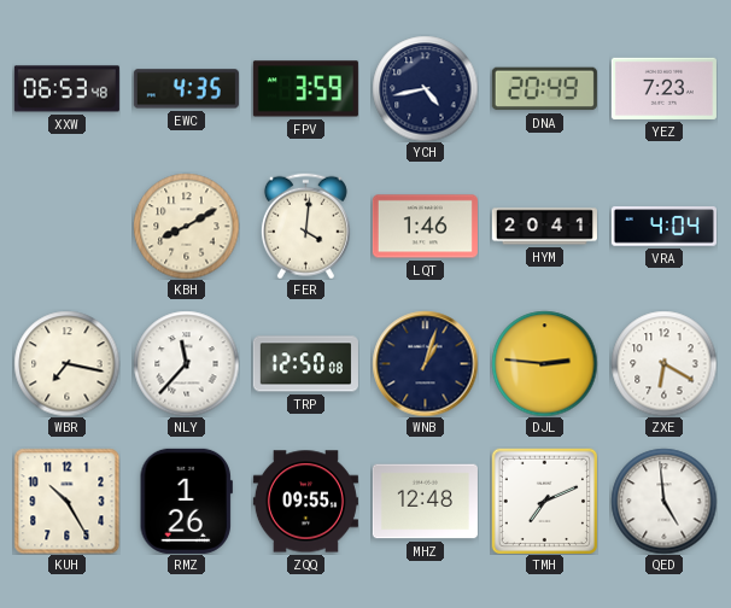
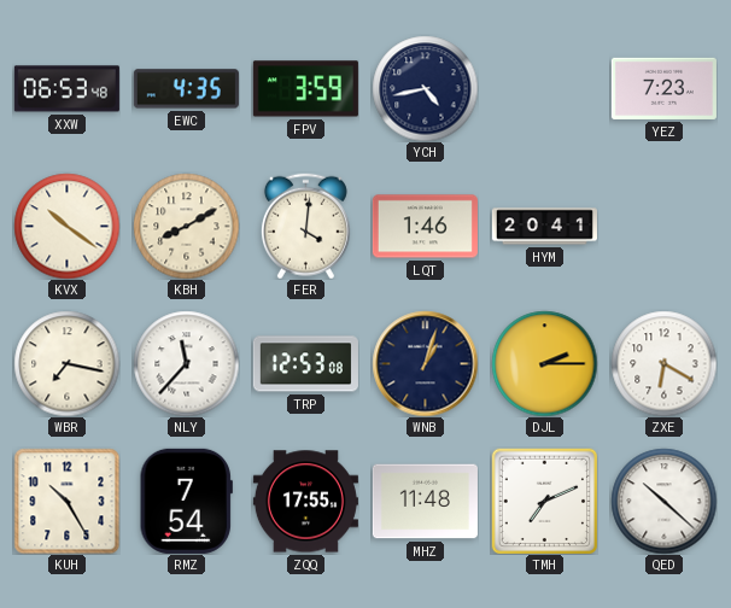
DNA: 20:49 -> none (544, 89)
KVX: none -> 10:21 (66, 226)
VRA: 4:04 -> none (663, 227)
TRP: 12:50 -> 12:53 (305, 364)
DJL: 2:46 -> 2:15 (544, 363)
RMZ: 1:26 -> 7:54 (186, 501)
ZQQ: 09:55 -> 17:55 (305, 502)
MHZ: 12:48 -> 11:48 (425, 502)
QED: 4:59 -> 10:22 (663, 501)
